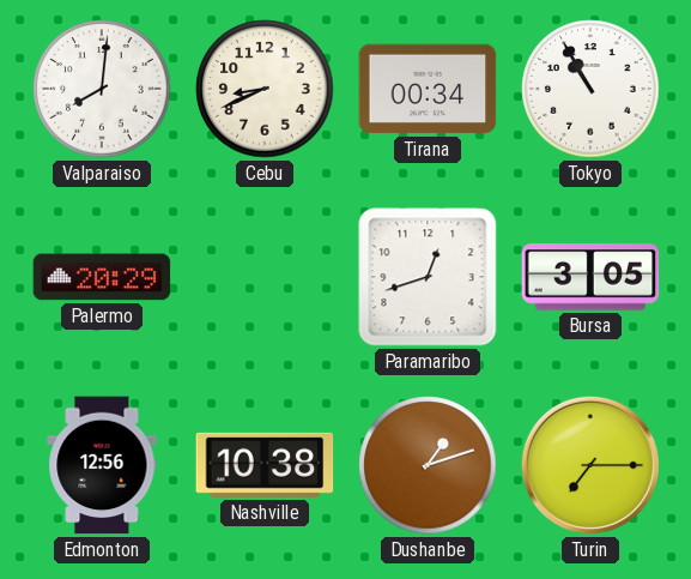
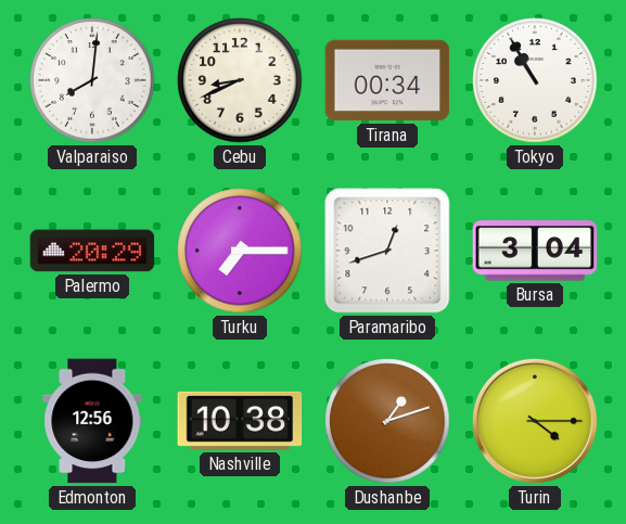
Turku: none -> 7:15 (240, 251)
Bursa: 3:05 -> 3:04 (535, 251)
Turin: 7:15 -> 4:15 (535, 421)
